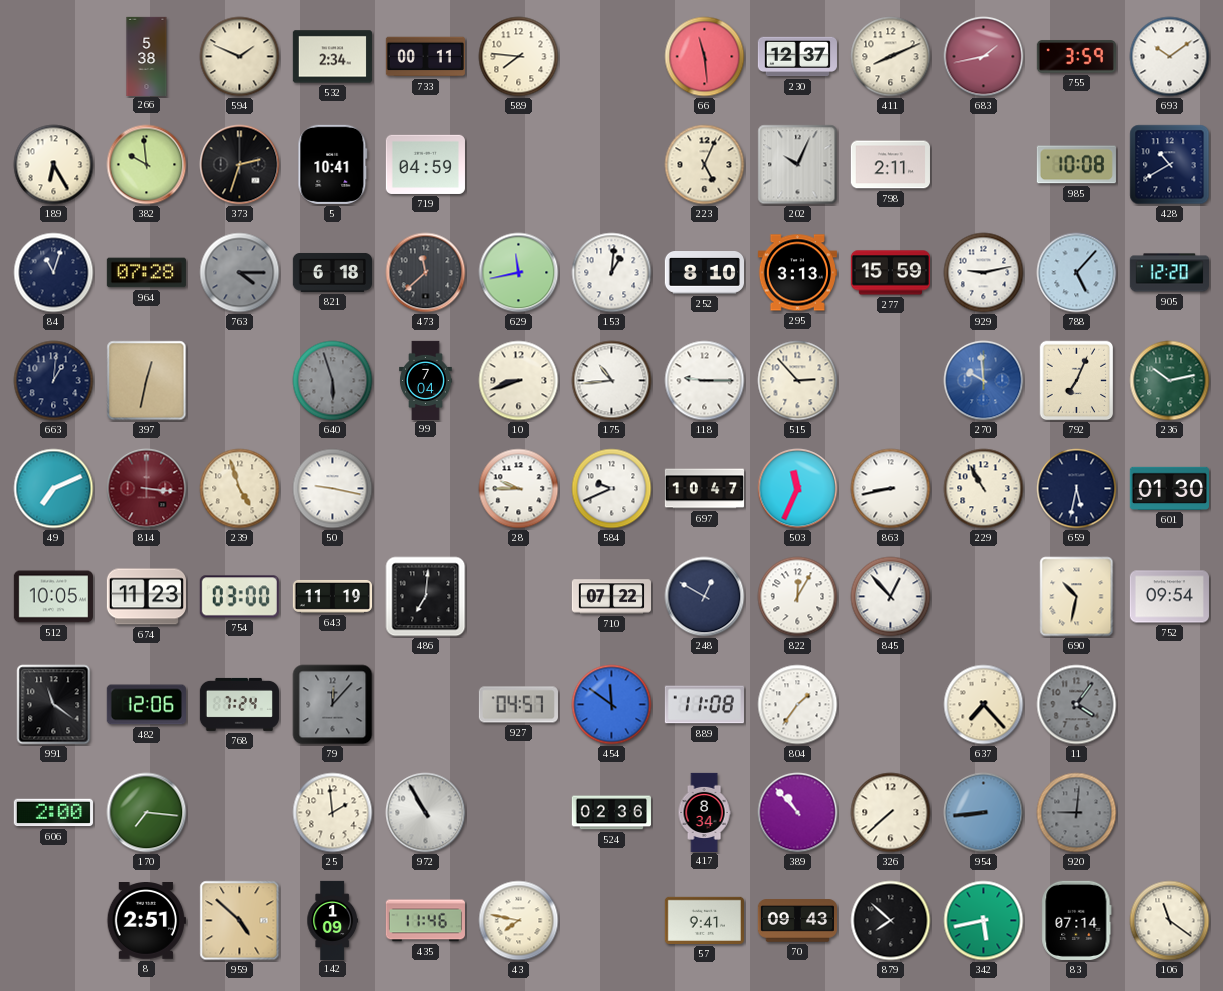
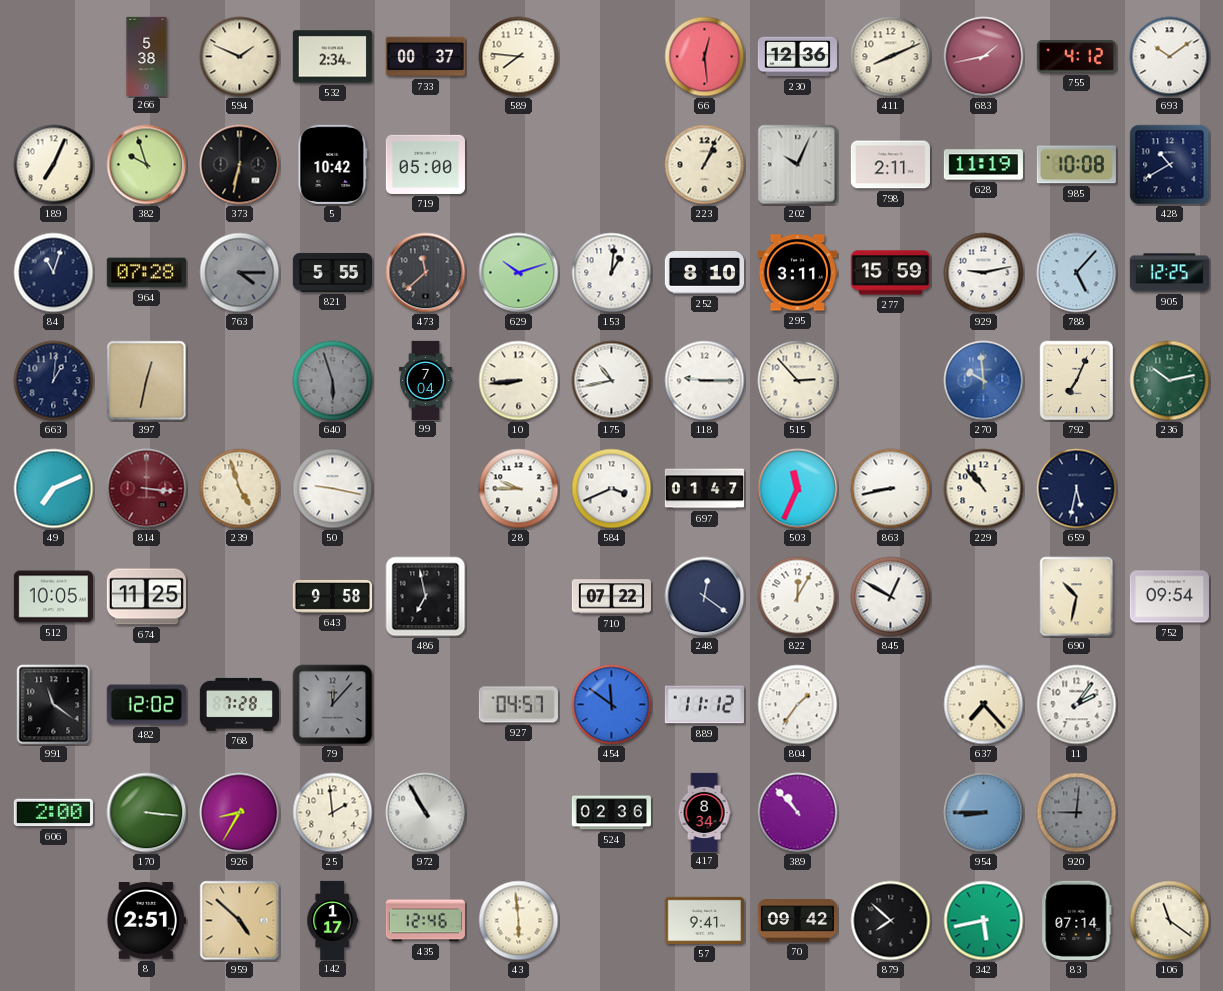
733: 00:11 -> 00:37 (425, 57)
66: 11:29 -> 12:29 (705, 57)
230: 12:37 -> 12:36 (797, 57)
755: 3:59 -> 4:12 (1076, 57)
189: 6:25 -> 7:04 (54, 165)
382: 9:59 -> 9:57 (147, 165)
373: 2:33 -> 6:32 (240, 165)
5: 10:41 -> 10:42 (333, 164)
719: 04:59 -> 05:00 (425, 164)
223: 5:04 -> 1:04 (705, 165)
628: none -> 11:19 (983, 165)
821: 6:18 -> 5:55 (332, 272)
629: 11:43 -> 10:12 (519, 273)
295: 3:13 -> 3:11 (797, 273)
905: 12:20 -> 12:25 (1169, 273)
10: 8:42 -> 8:44 (519, 381)
175: 10:44 -> 10:43 (612, 381)
584: 9:41 -> 3:41 (612, 489)
697: 10:47 -> 01:47 (704, 489)
229: 10:55 -> 10:53 (984, 489)
601: 01:30 -> none (1169, 488)
674: 11:23 -> 11:25 (146, 597)
754: 03:00 -> none (239, 597)
643: 11:19 -> 9:58 (332, 596)
486: 7:01 -> 6:58 (426, 597)
248: 12:50 -> 12:21 (705, 597)
845: 12:53 -> 12:50 (891, 597)
482: 12:06 -> 12:02 (146, 705)
768: 7:24 -> 7:28 (239, 704)
889: 11:08 -> 11:12 (704, 705)
11: 4:06 -> 2:06 (1077, 705)
11 dial: grey -> white (1077, 705)
170: 7:16 -> 3:16 (147, 813)
926: none -> 8:35 (240, 813)
326: 7:38 -> none (891, 813)
954: 8:44 -> 8:45 (984, 813)
142: 1:09 -> 1:17 (332, 920)
435: 11:46 -> 12:46 (425, 921)
43: 7:47 -> 5:59 (519, 921)
70: 09:43 -> 09:42 (797, 921)
